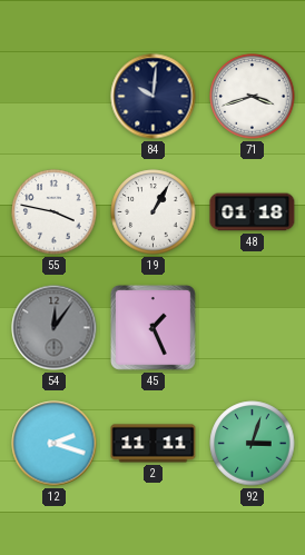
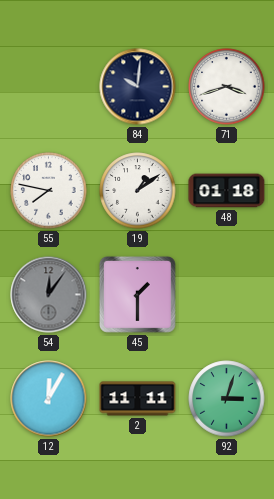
55: 3:47 -> 7:47 (49, 191)
19: 1:05 -> 1:09 (138, 191)
45: 1:26 -> 1:30 (137, 294)
12: 2:18 -> 12:05 (49, 399)
